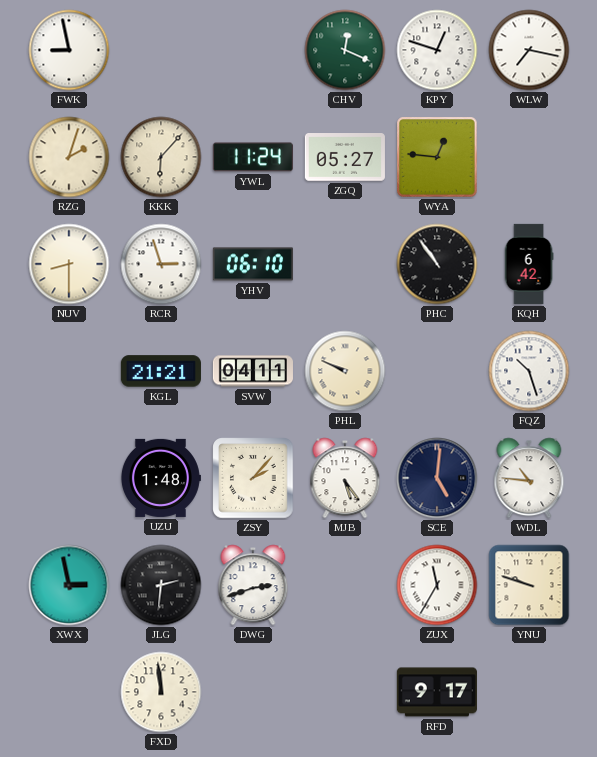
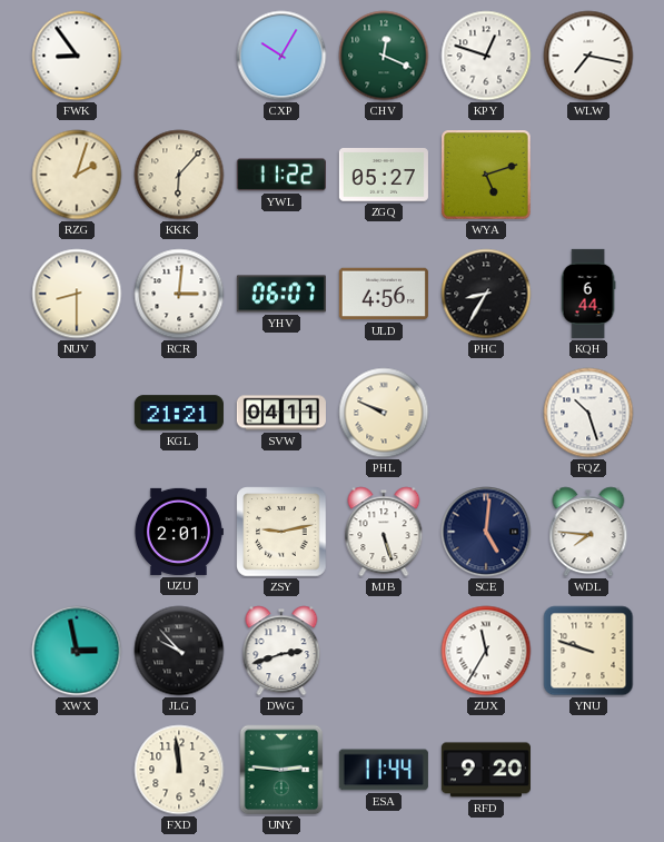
FWK: 8:58 -> 8:54 (77, 56)
CXP: none -> 10:05 (281, 56)
YWL: 11:24 -> 11:22 (281, 175)
WYA: 12:46 -> 5:12 (486, 175)
RCR: 2:57 -> 3:01 (179, 294)
YHV: 06:10 -> 06:07 (281, 294)
ULD: none -> 4:56 (384, 294)
PHC: 10:54 -> 8:35 (486, 294)
KQH: 6:42 -> 6:44 (588, 294)
UZU: 1:48 -> 2:01 (178, 532)
ZSY: 2:07 -> 9:13 (281, 532)
MJB: 5:24 -> 5:27 (384, 532)
WDL: 10:46 -> 7:46 (588, 532)
JLG: 2:31 -> 9:53 (179, 651)
UNY: none -> 2:46 (281, 770)
ESA: none -> 11:44 (384, 770)
RFD: 9:17 -> 9:20 (486, 770)
